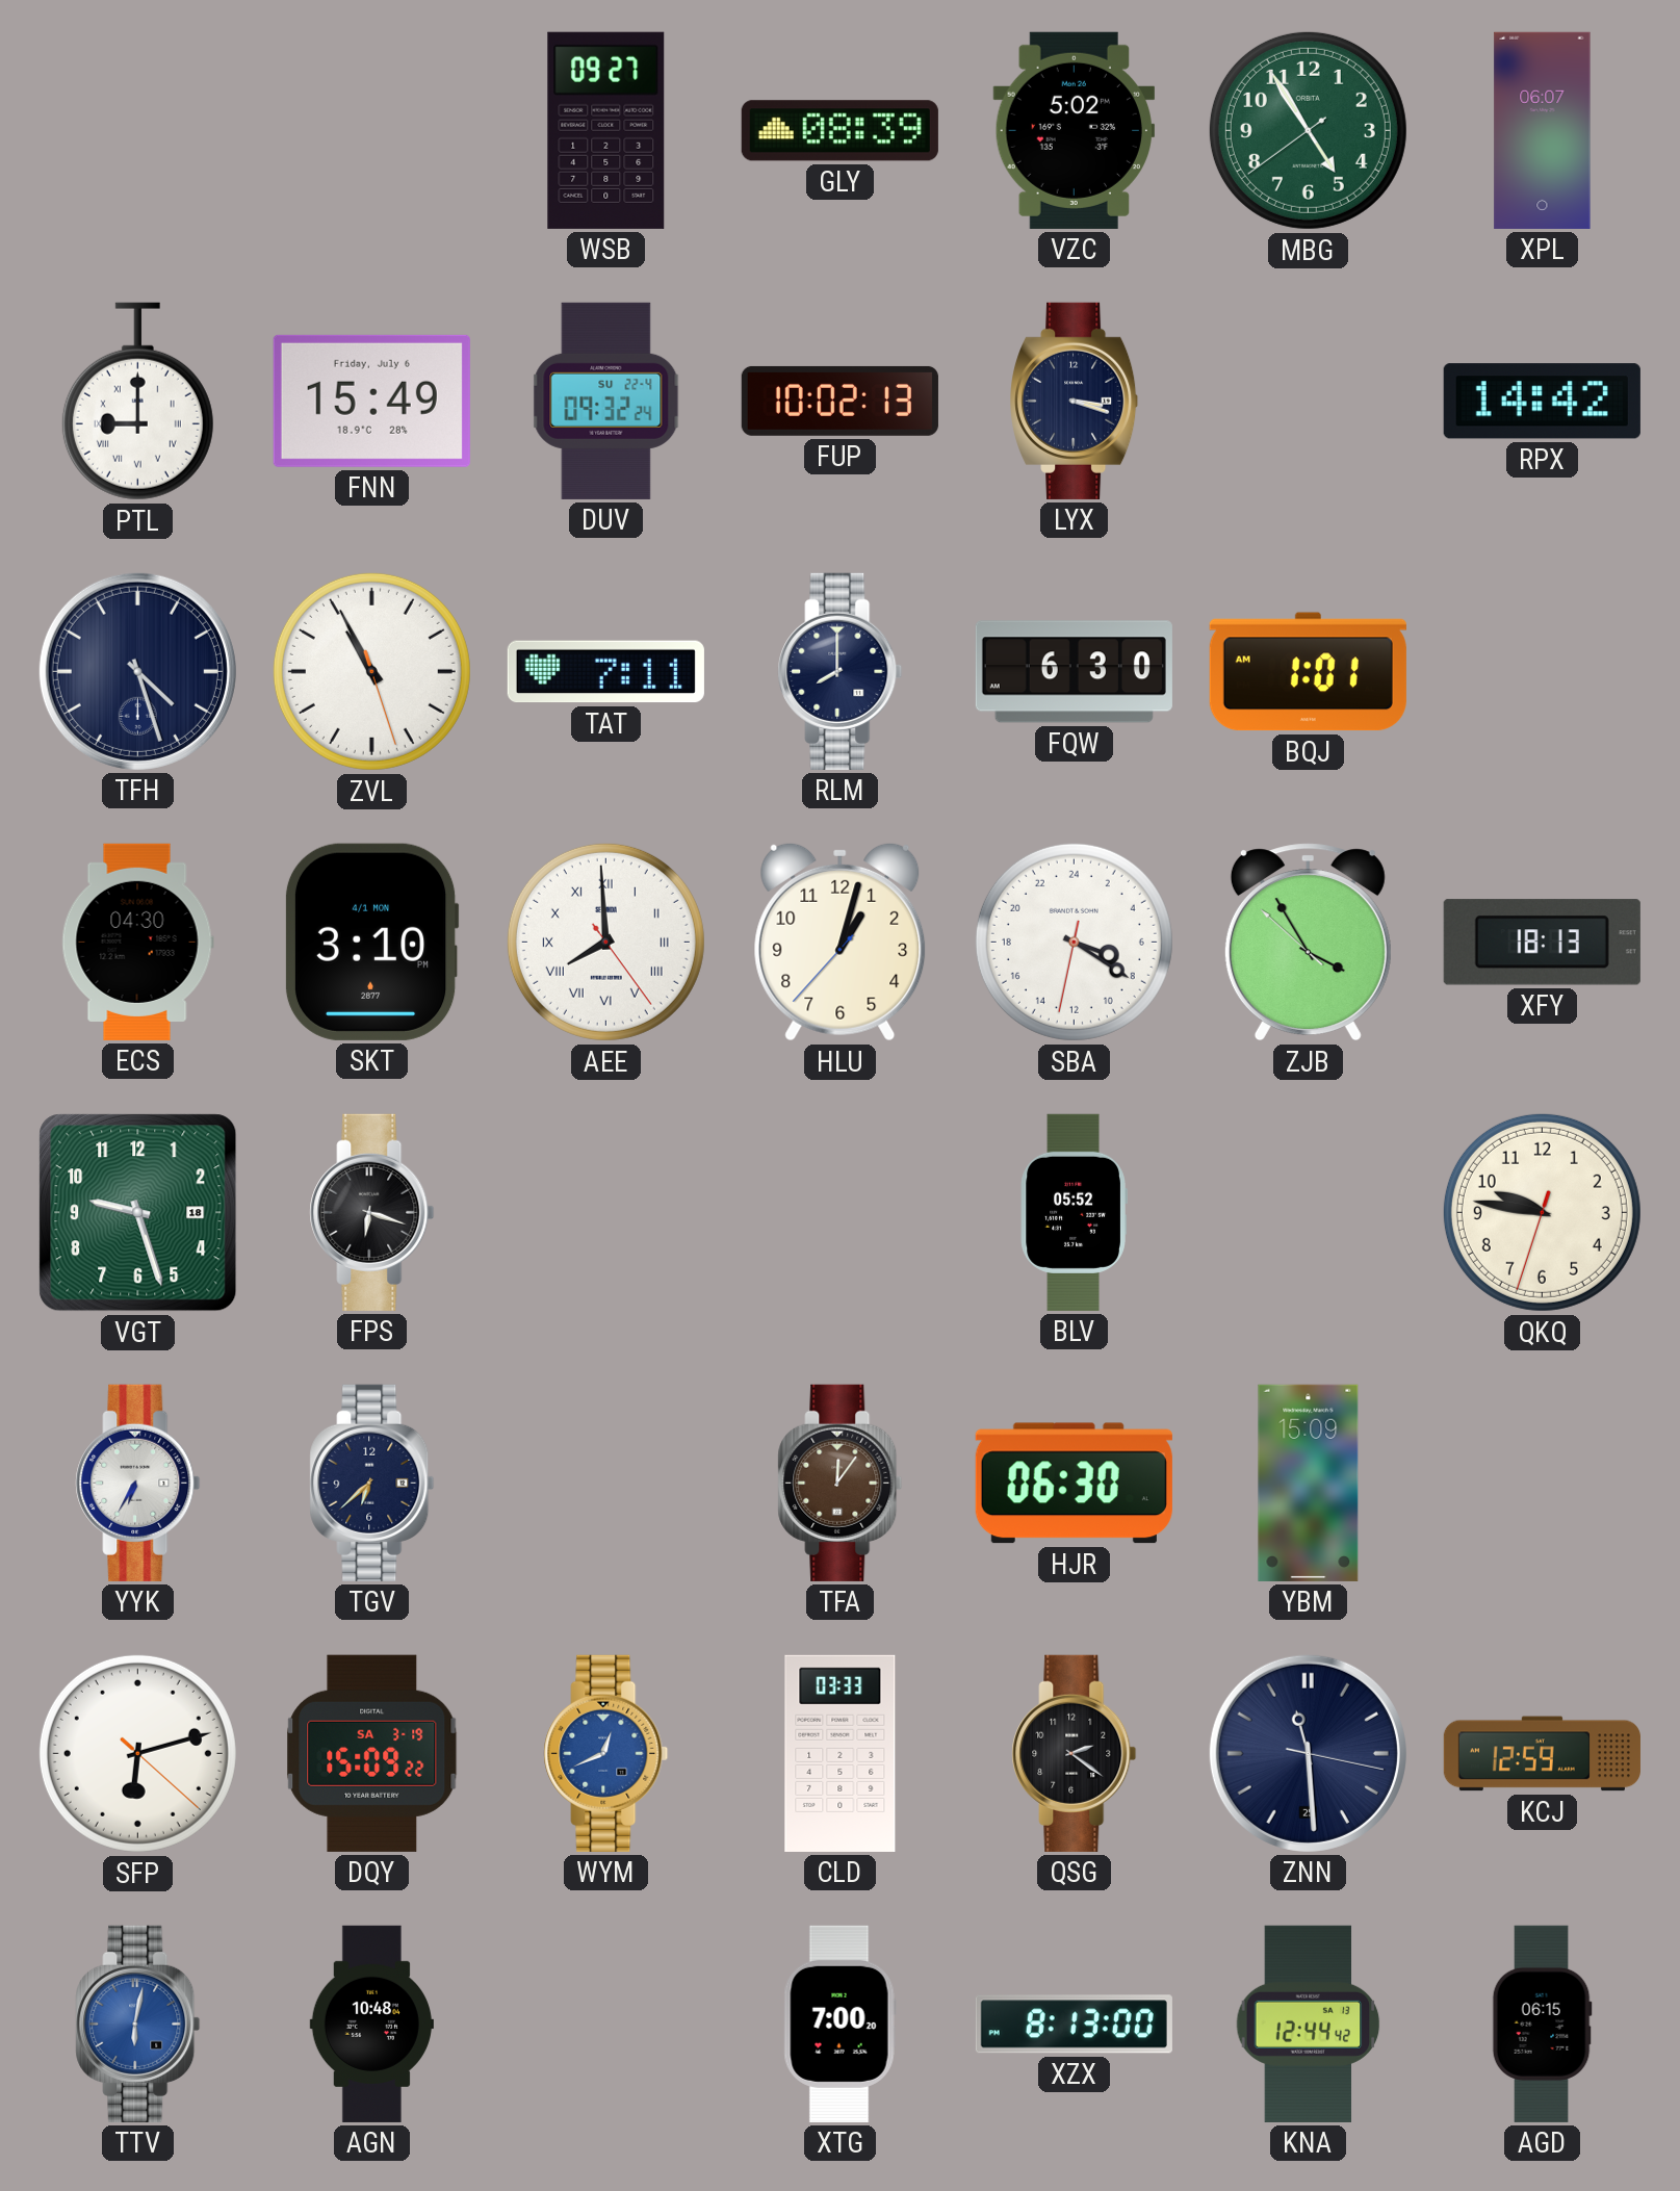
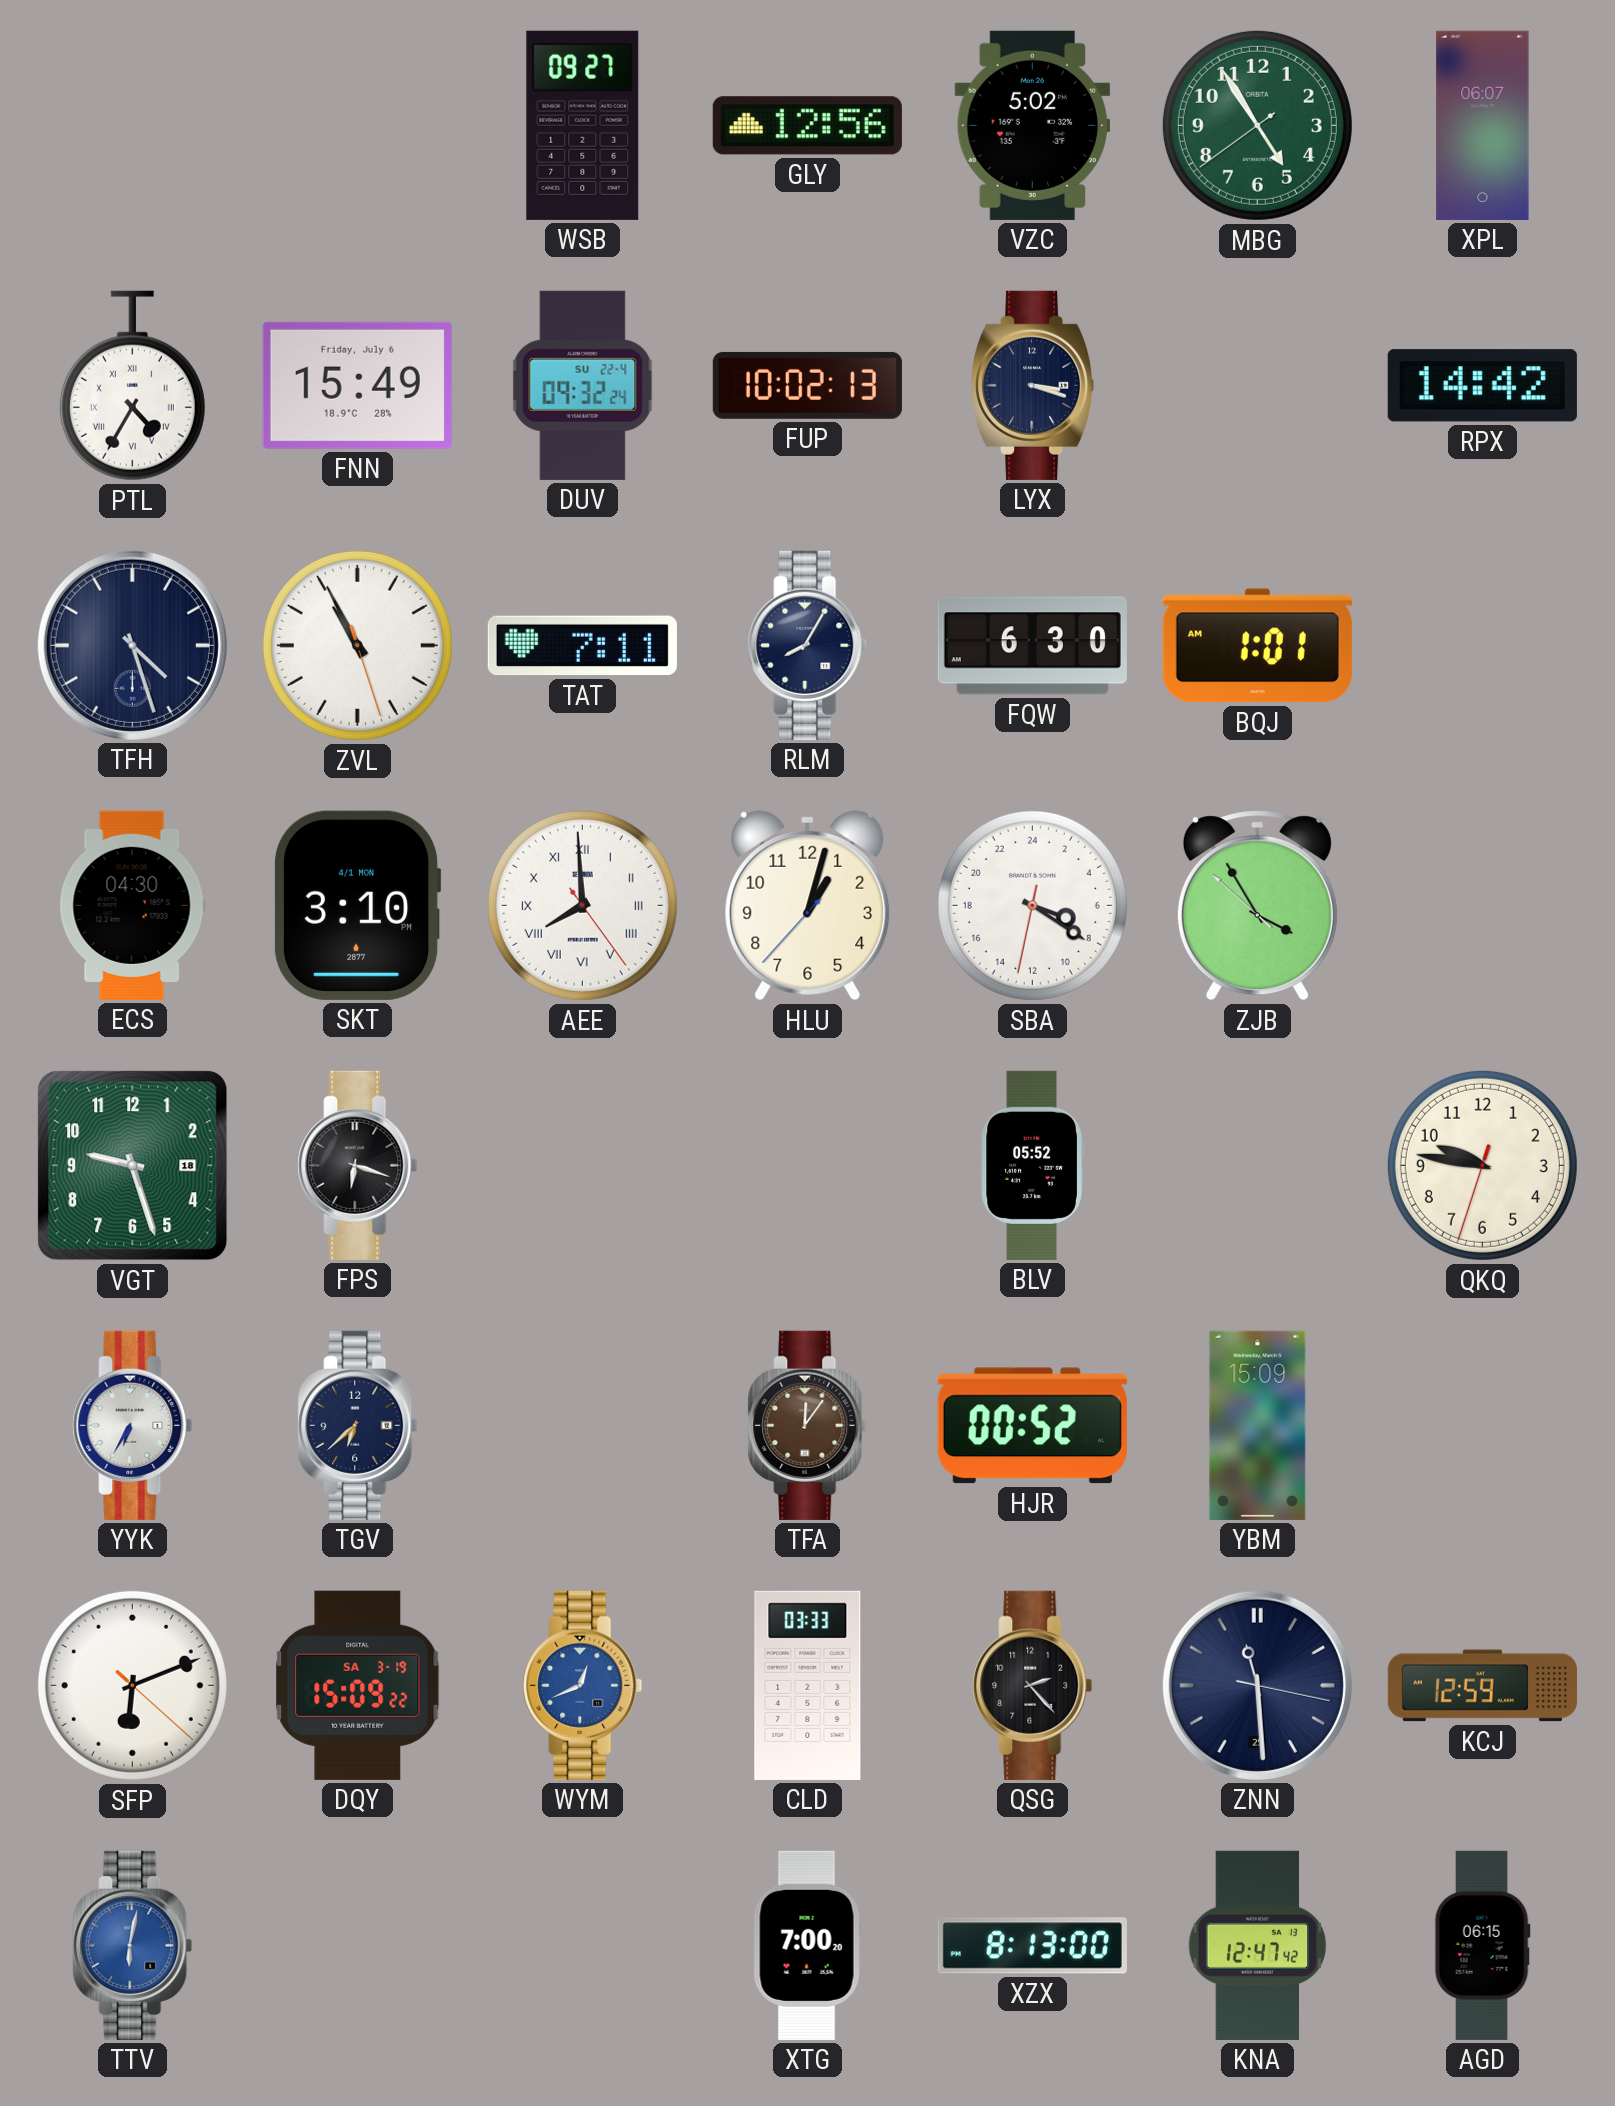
GLY: 08:39 -> 12:56 (807, 126)
PTL: 9:00 -> 4:35 (132, 386)
RLM: 8:00 -> 8:05 (808, 645)
XFY: 18:13 -> none (1542, 943)
HJR: 06:30 -> 00:52 (1032, 1426)
SFP: 6:12 -> 6:11 (132, 1685)
QSG: 2:21 -> 2:23 (1033, 1685)
AGN: 10:48 -> none (371, 2024)
KNA: 12:44 -> 12:47 (1258, 1945)
